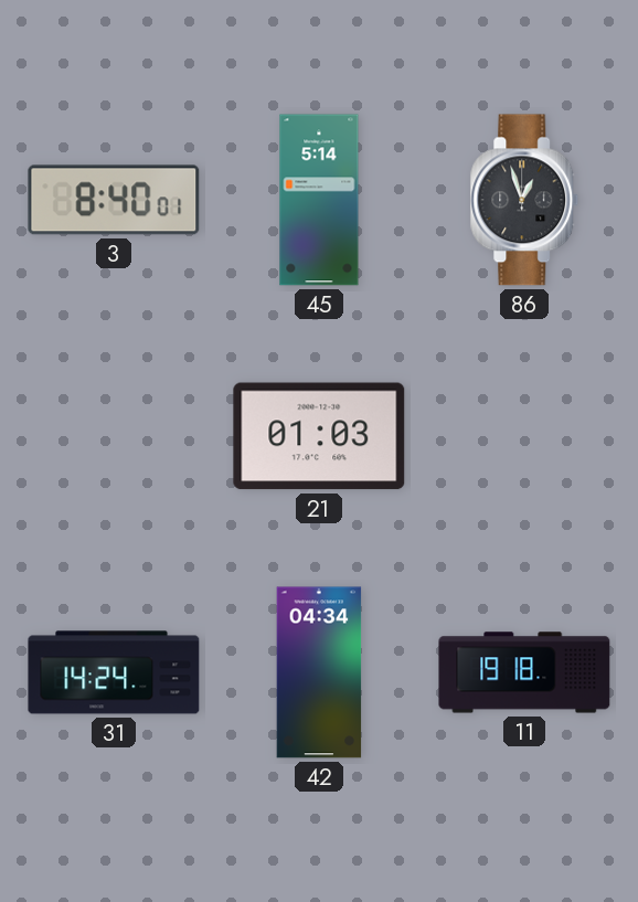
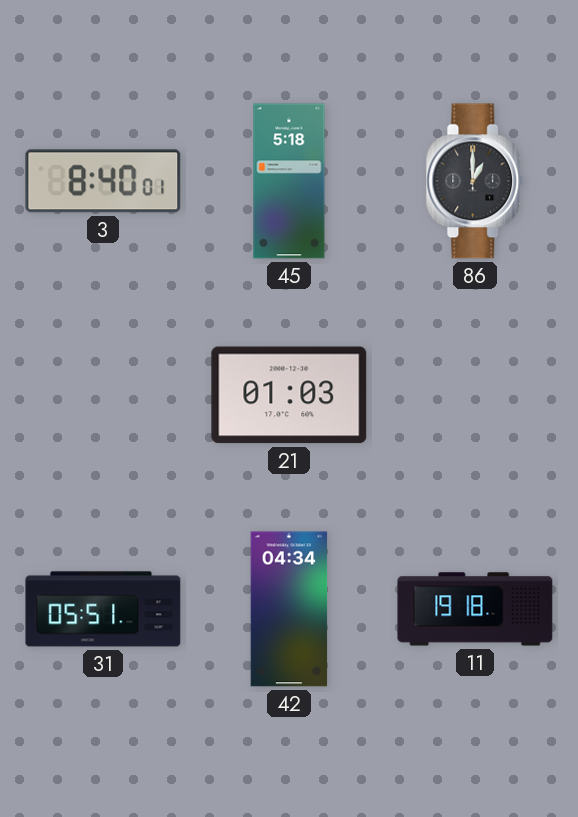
45: 5:14 -> 5:18 (289, 181)
86: 12:57 -> 1:00 (475, 181)
31: 14:24 -> 05:51 (103, 609)
